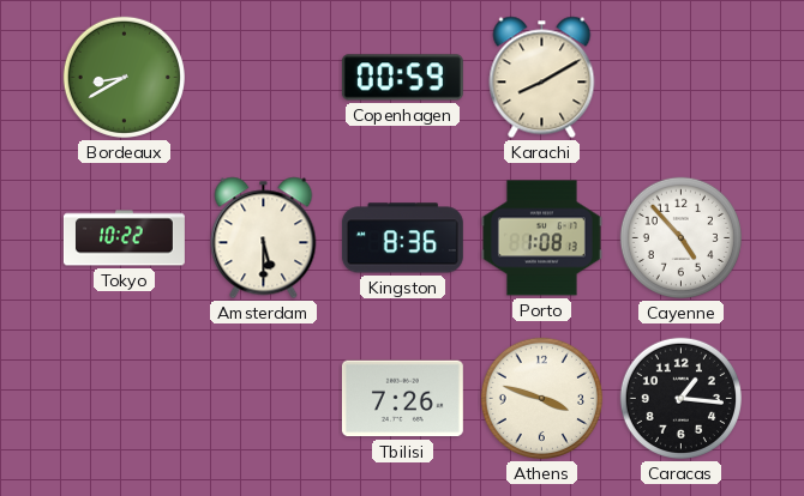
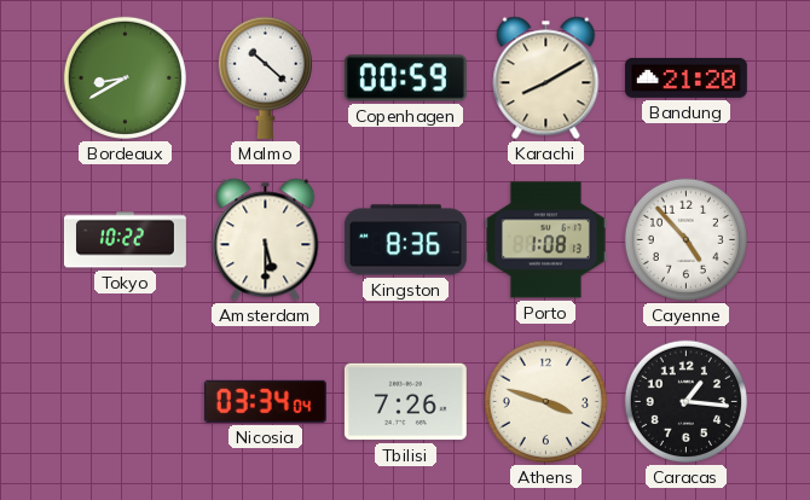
Malmo: none -> 10:22 (265, 77)
Bandung: none -> 21:20 (685, 77)
Nicosia: none -> 03:34 (265, 401)
